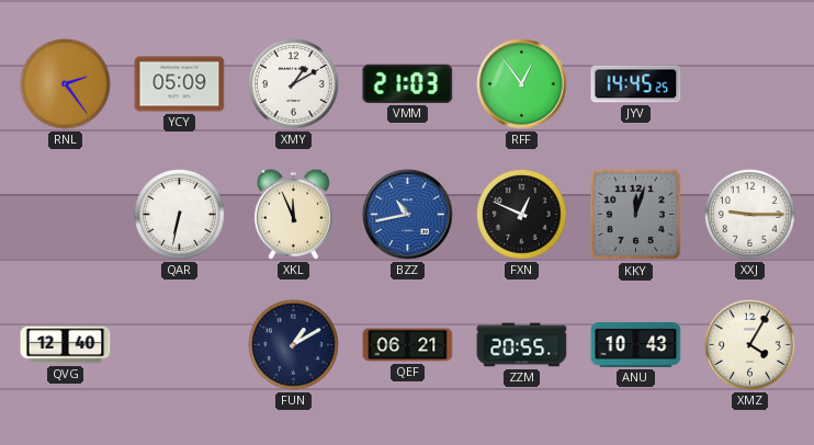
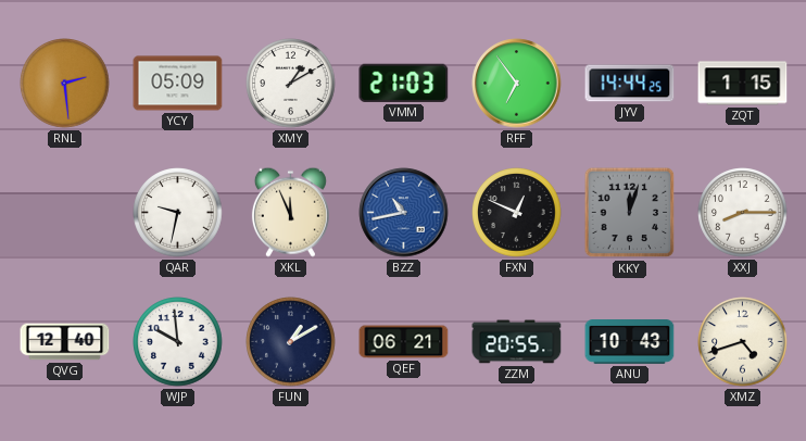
RNL: 2:24 -> 2:29 (65, 84)
RFF: 12:54 -> 6:54 (517, 84)
JYV: 14:45 -> 14:44 (630, 84)
ZQT: none -> 1:15 (743, 84)
QAR: 6:32 -> 9:32 (178, 213)
XXJ: 9:15 -> 8:15 (743, 213)
WJP: none -> 9:59 (178, 342)
XMZ: 4:05 -> 4:42 (743, 342)
